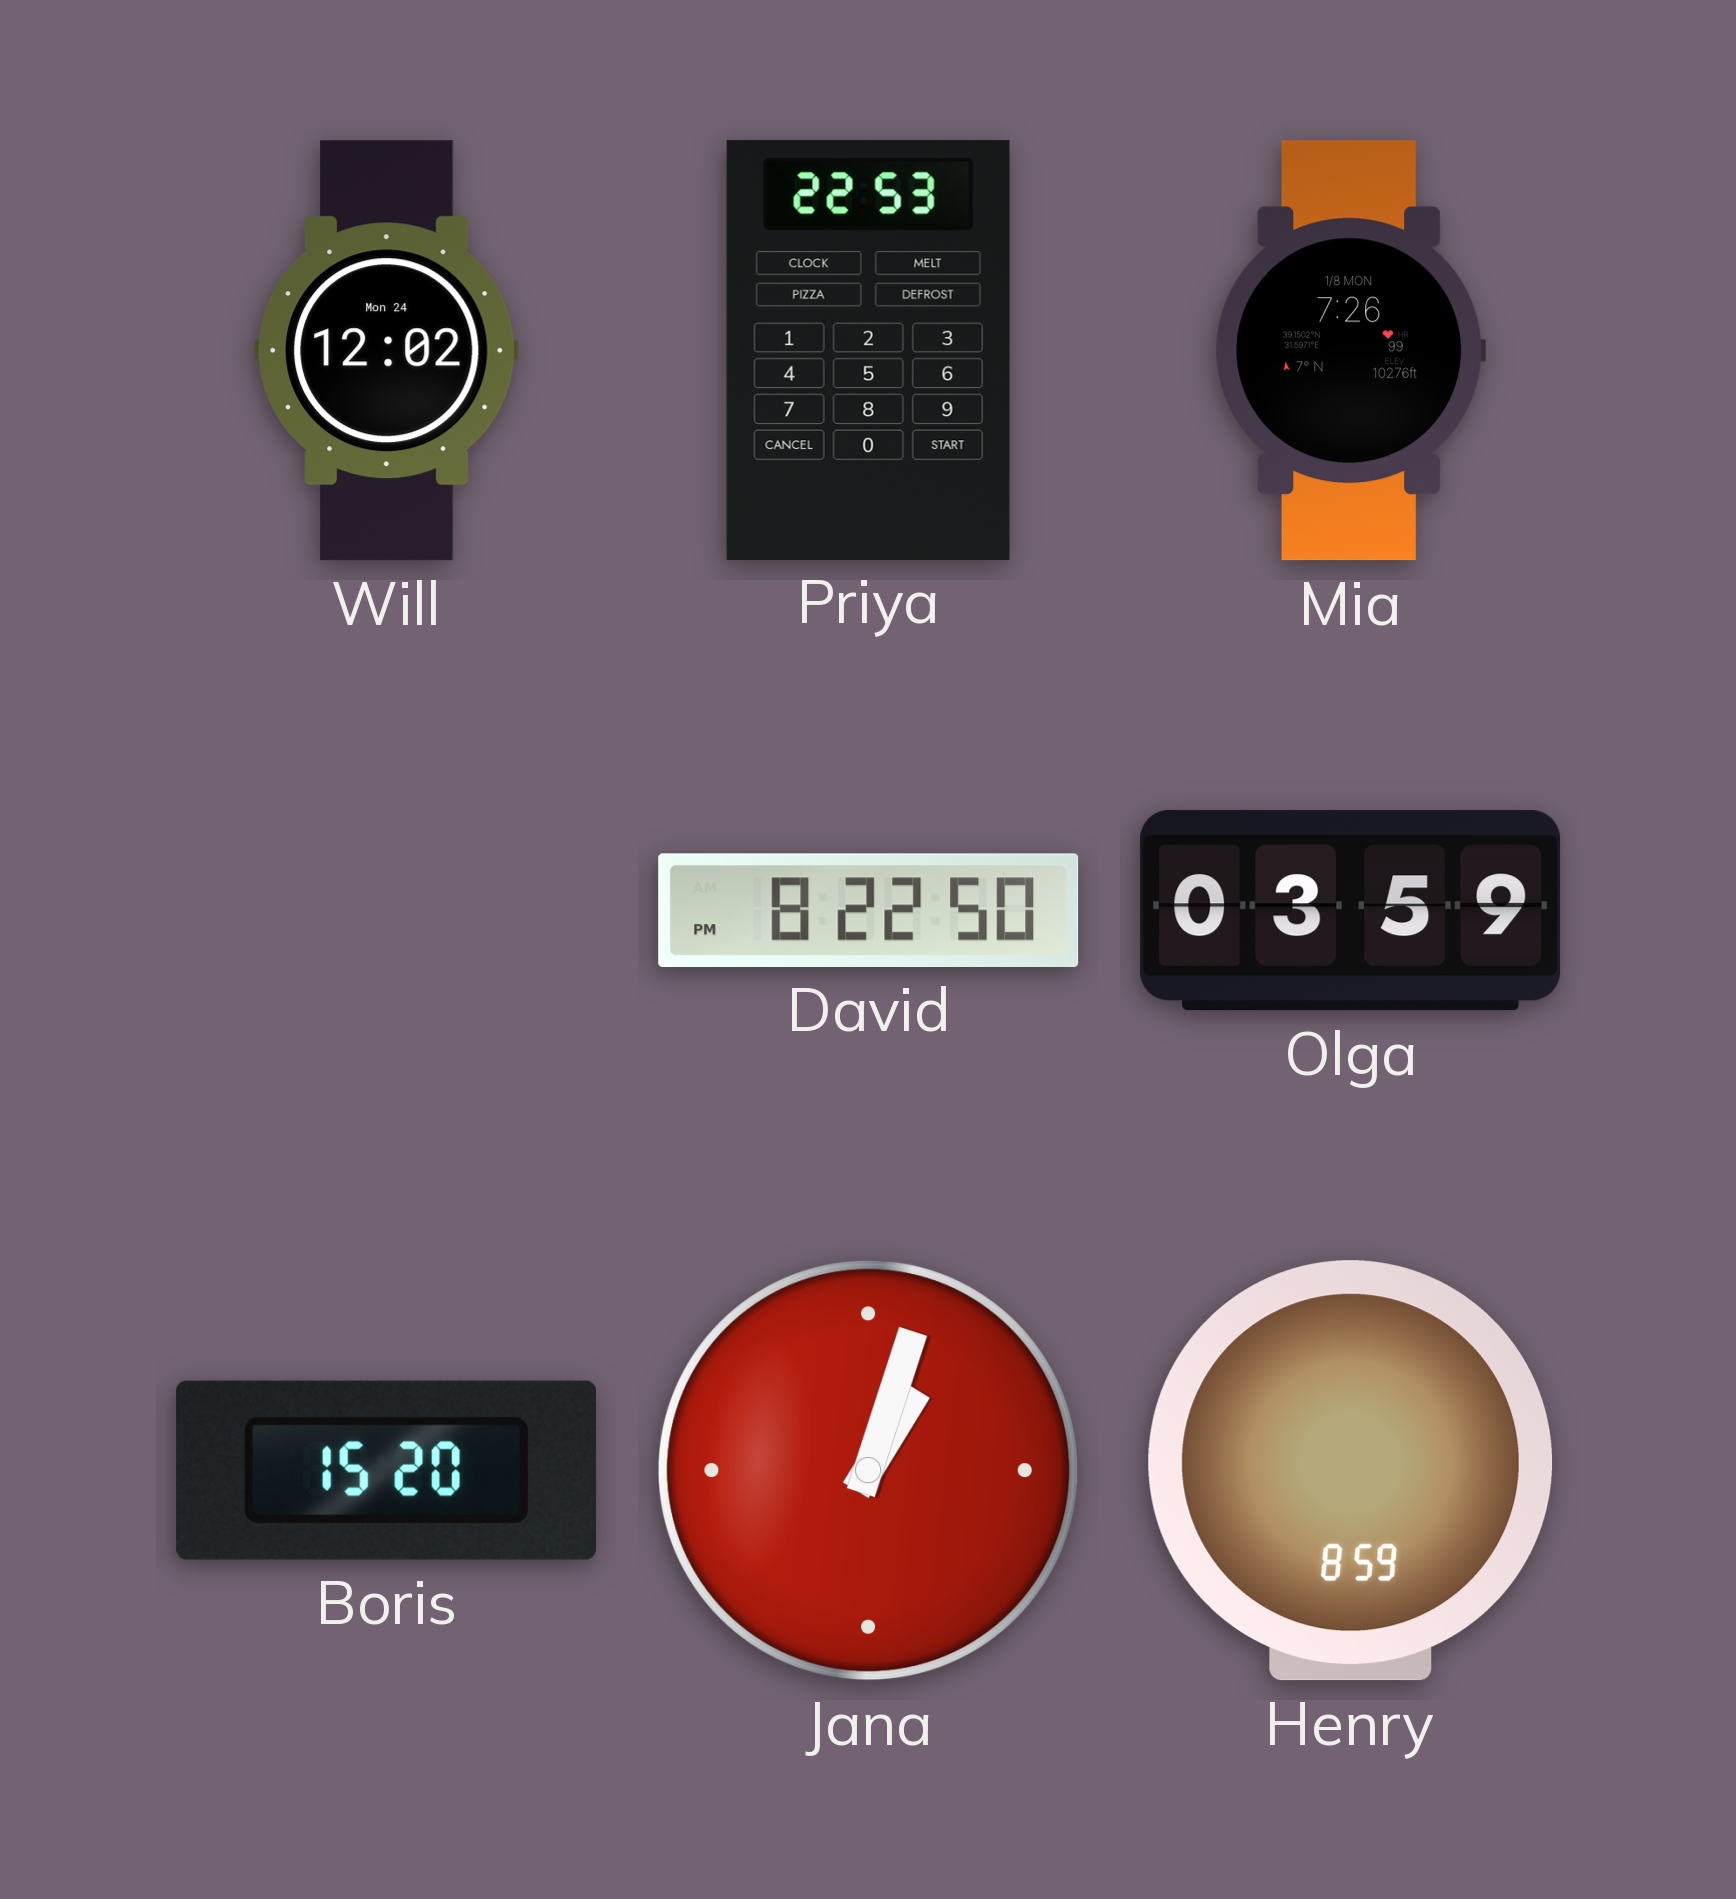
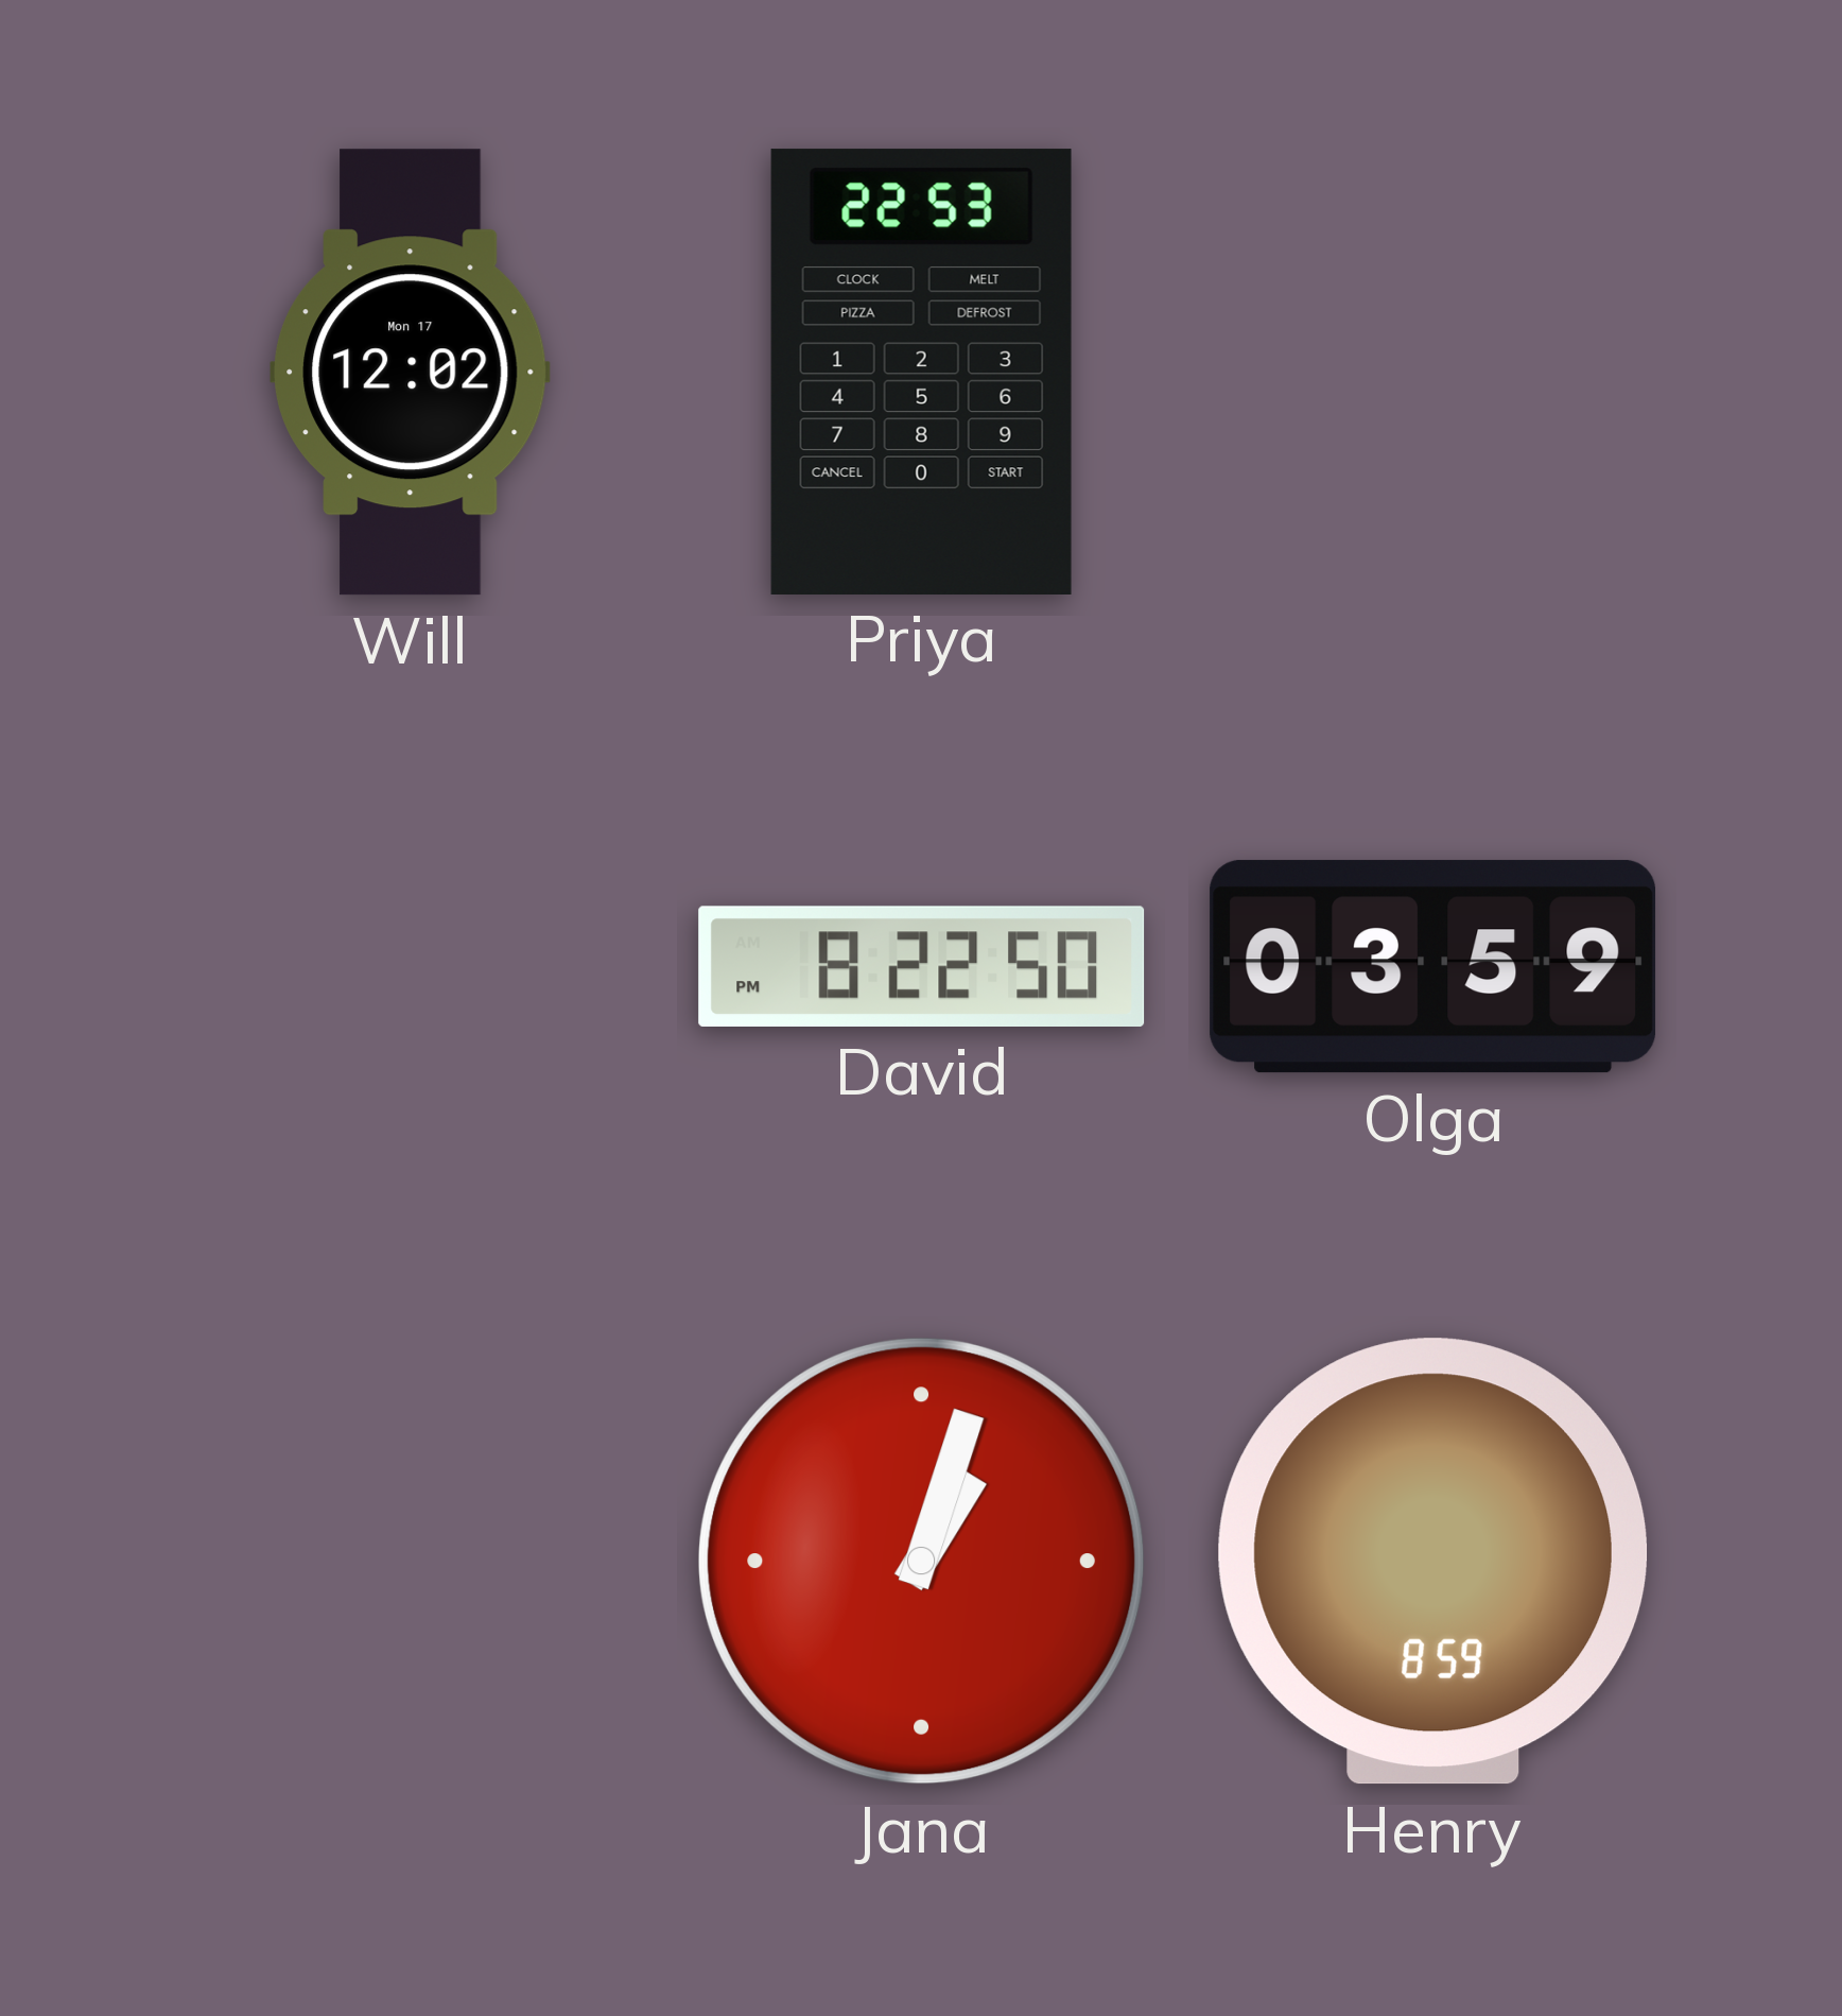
Will date: Mon 24 -> Mon 17 (411, 373)
Mia: 7:26 -> none (1351, 351)
Boris: 15:20 -> none (386, 1470)
